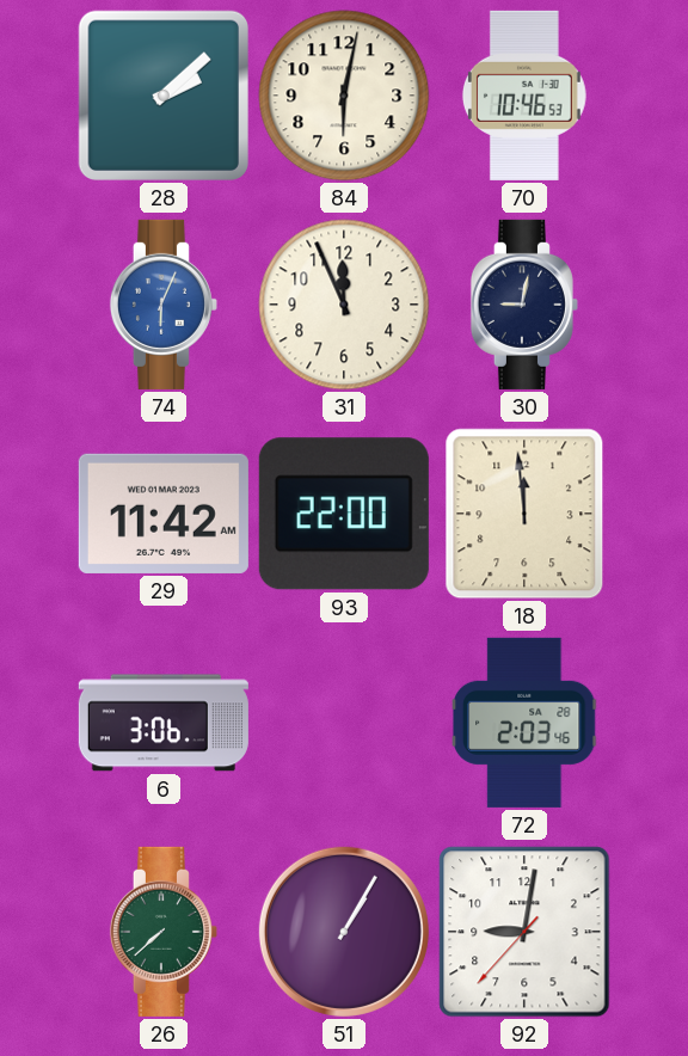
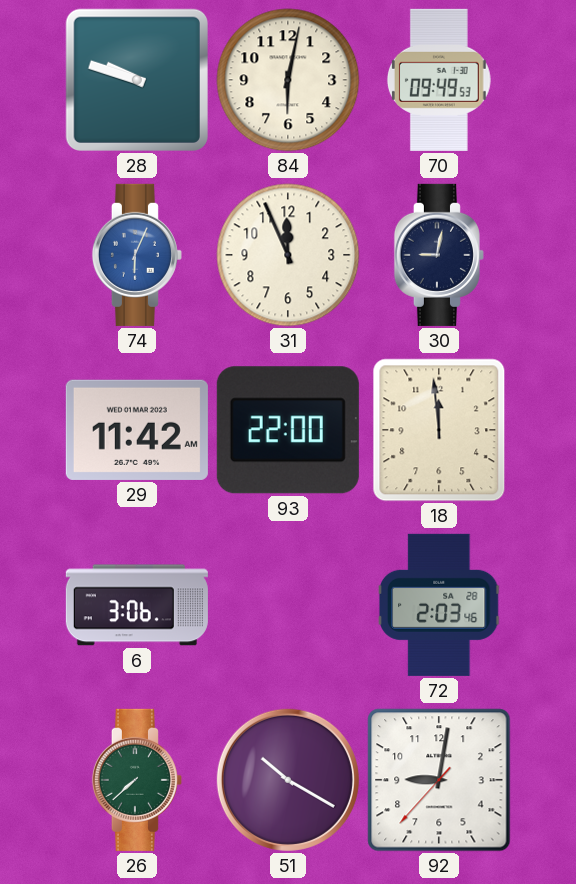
28: 2:08 -> 9:48 (137, 80)
70: 10:46 -> 09:49 (439, 80)
51: 1:05 -> 10:20 (288, 780)
